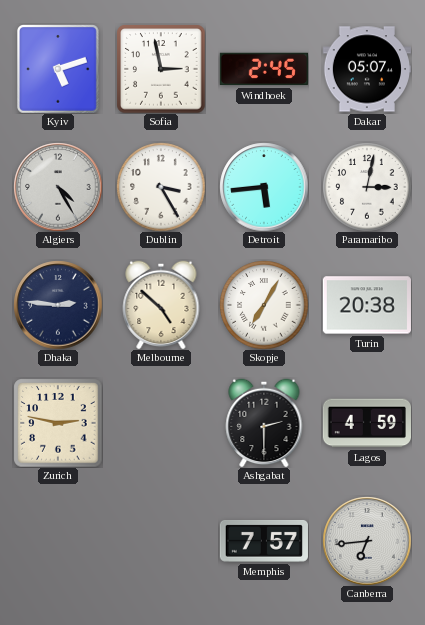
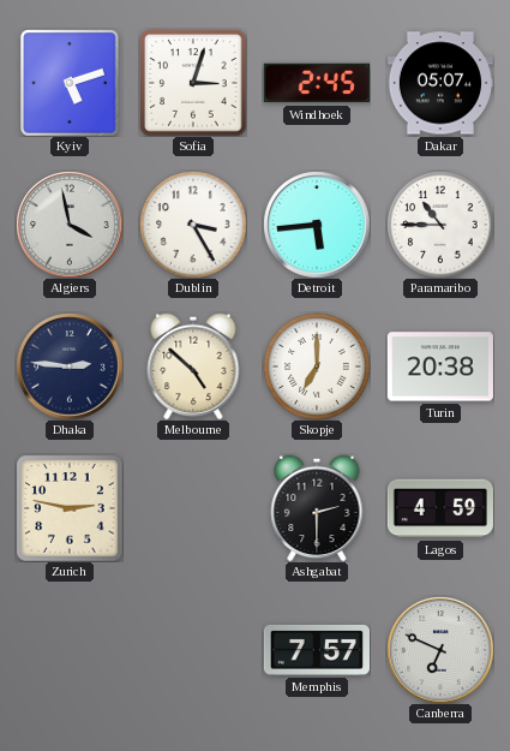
Sofia: 2:58 -> 3:03 (193, 83)
Algiers: 4:25 -> 3:58 (70, 225)
Paramaribo: 3:02 -> 10:45 (440, 225)
Skopje: 7:05 -> 7:00 (317, 366)
Canberra: 6:44 -> 6:49 (440, 650)
